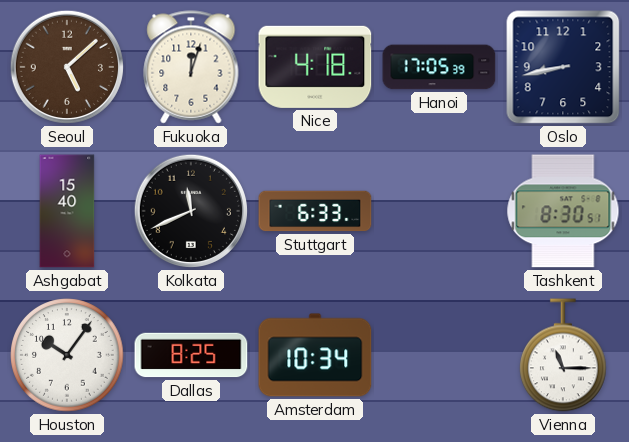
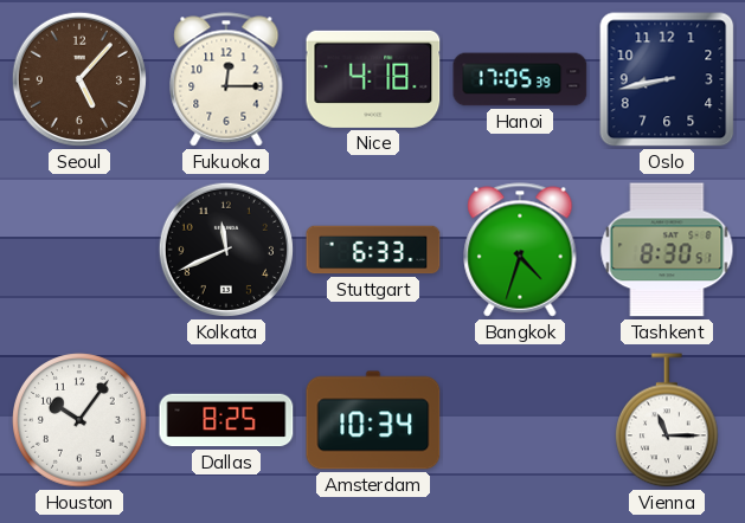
Seoul: 5:08 -> 5:07 (79, 79)
Fukuoka: 12:03 -> 12:15 (226, 79)
Ashgabat: 15:40 -> none (67, 211)
Bangkok: none -> 4:33 (520, 250)
